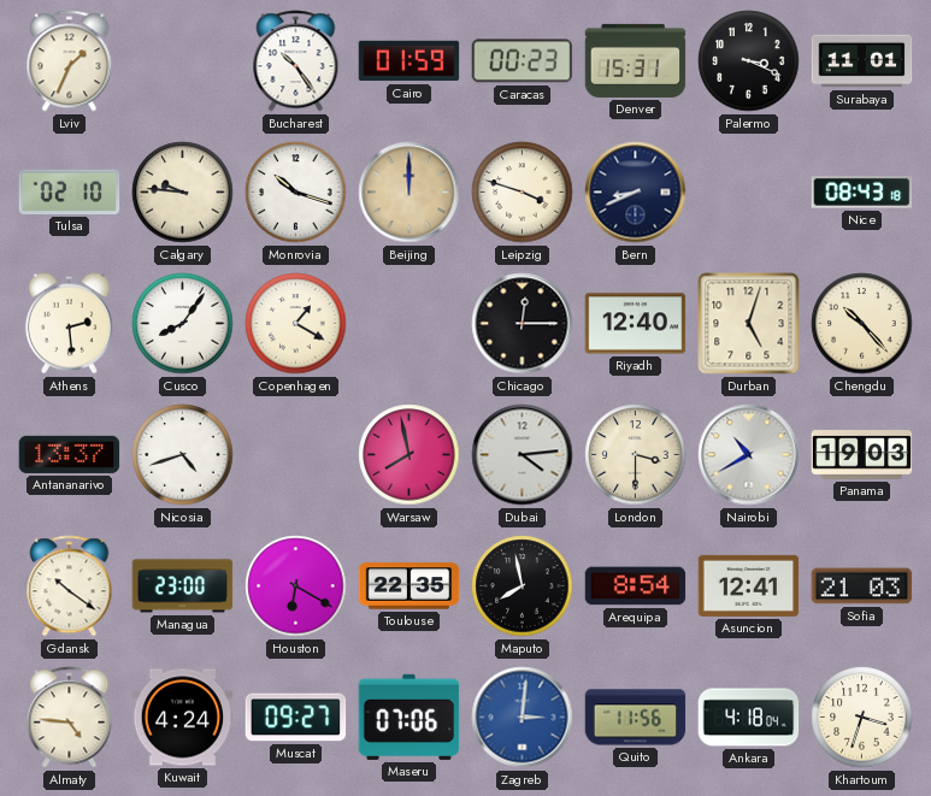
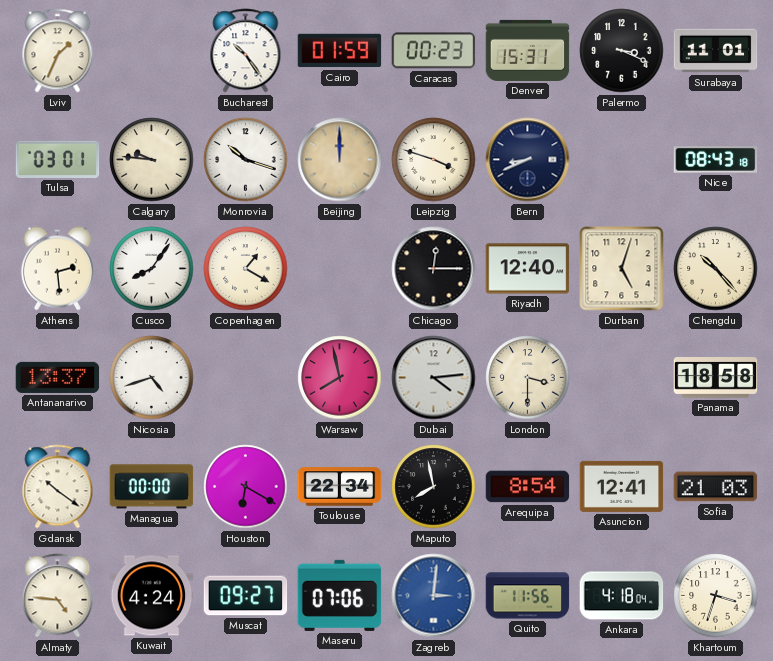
Tulsa: 02:10 -> 03:01 (58, 159)
Nairobi: 10:40 -> none (749, 455)
Panama: 19:03 -> 18:58 (716, 378)
Managua: 23:00 -> 00:00 (152, 487)
Toulouse: 22:35 -> 22:34 (340, 487)
